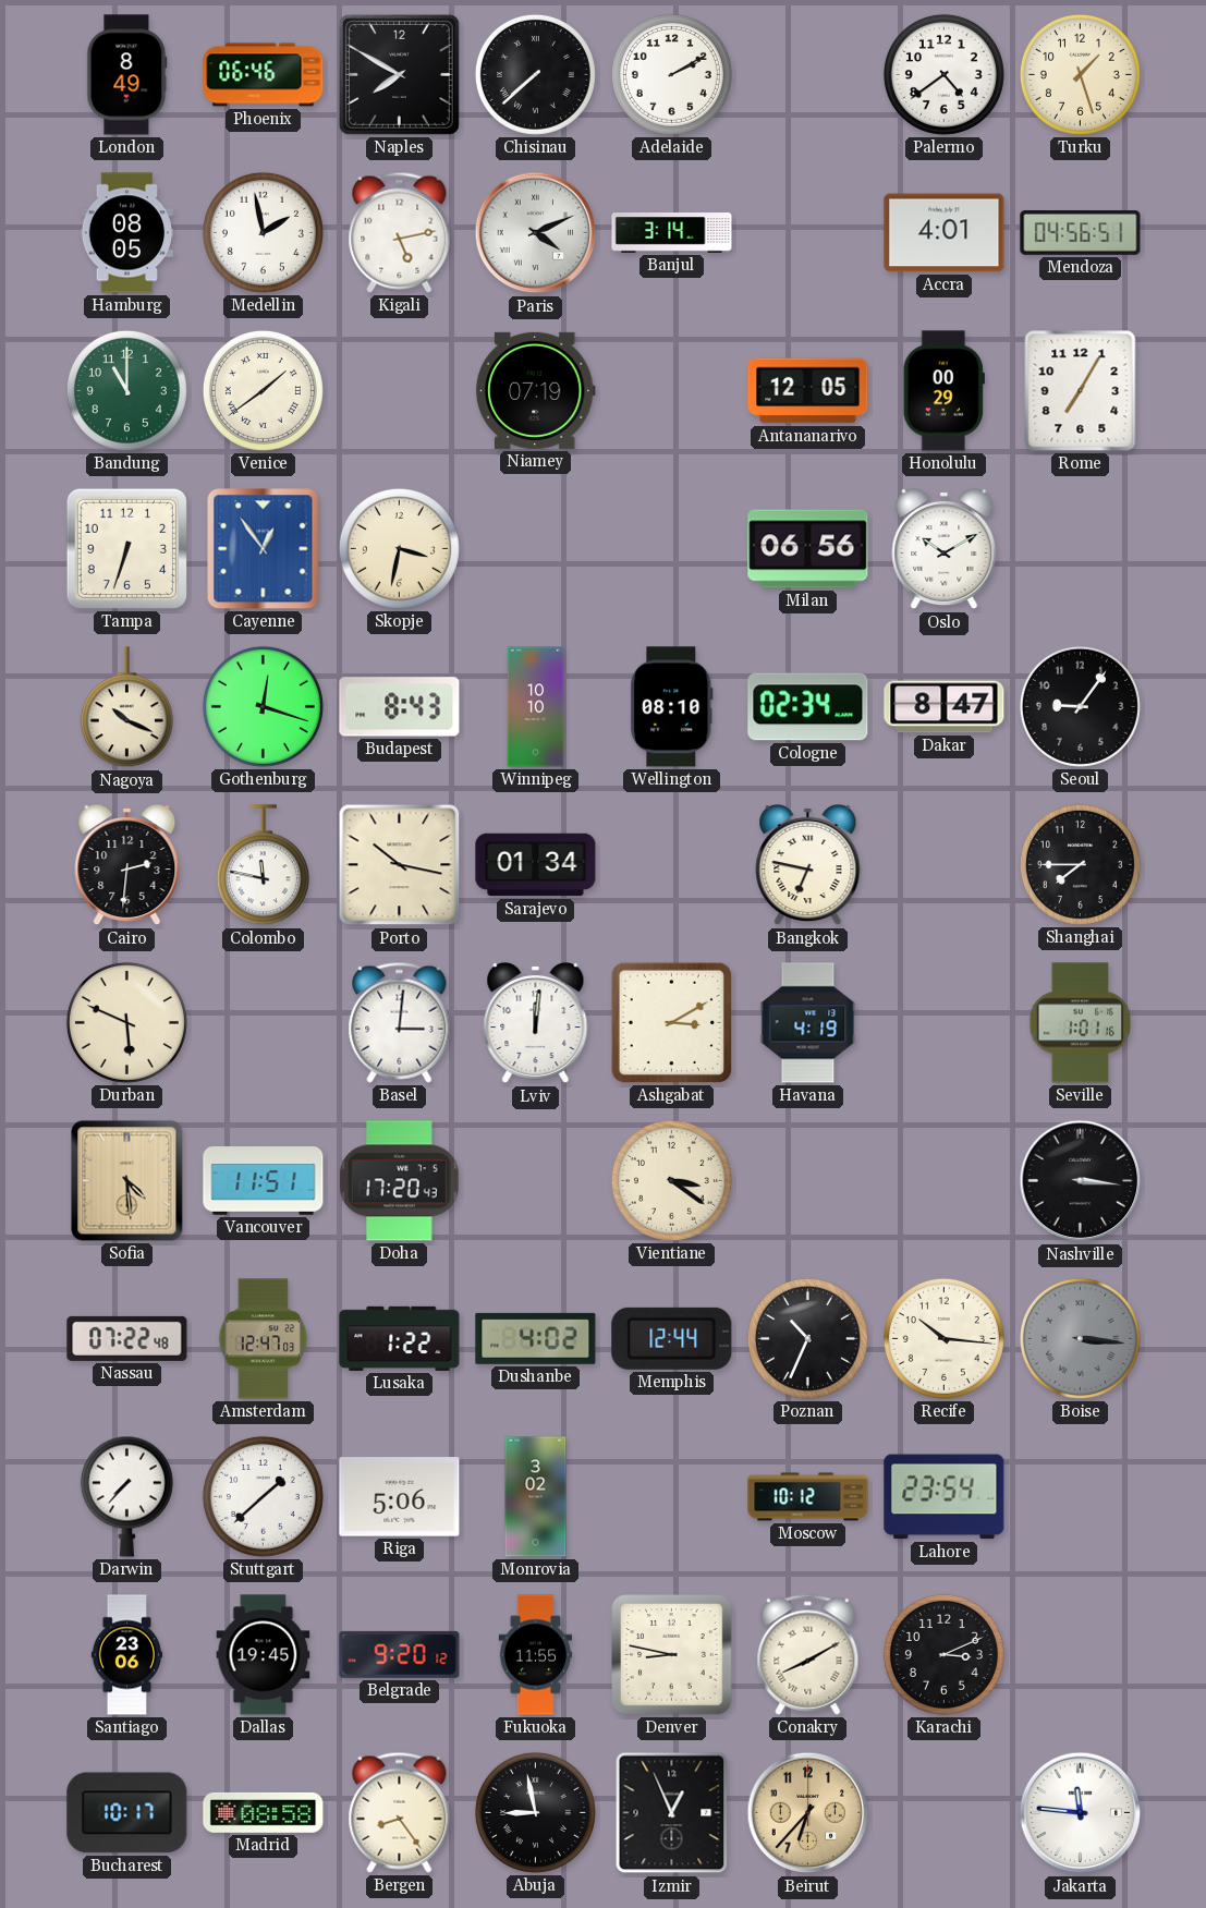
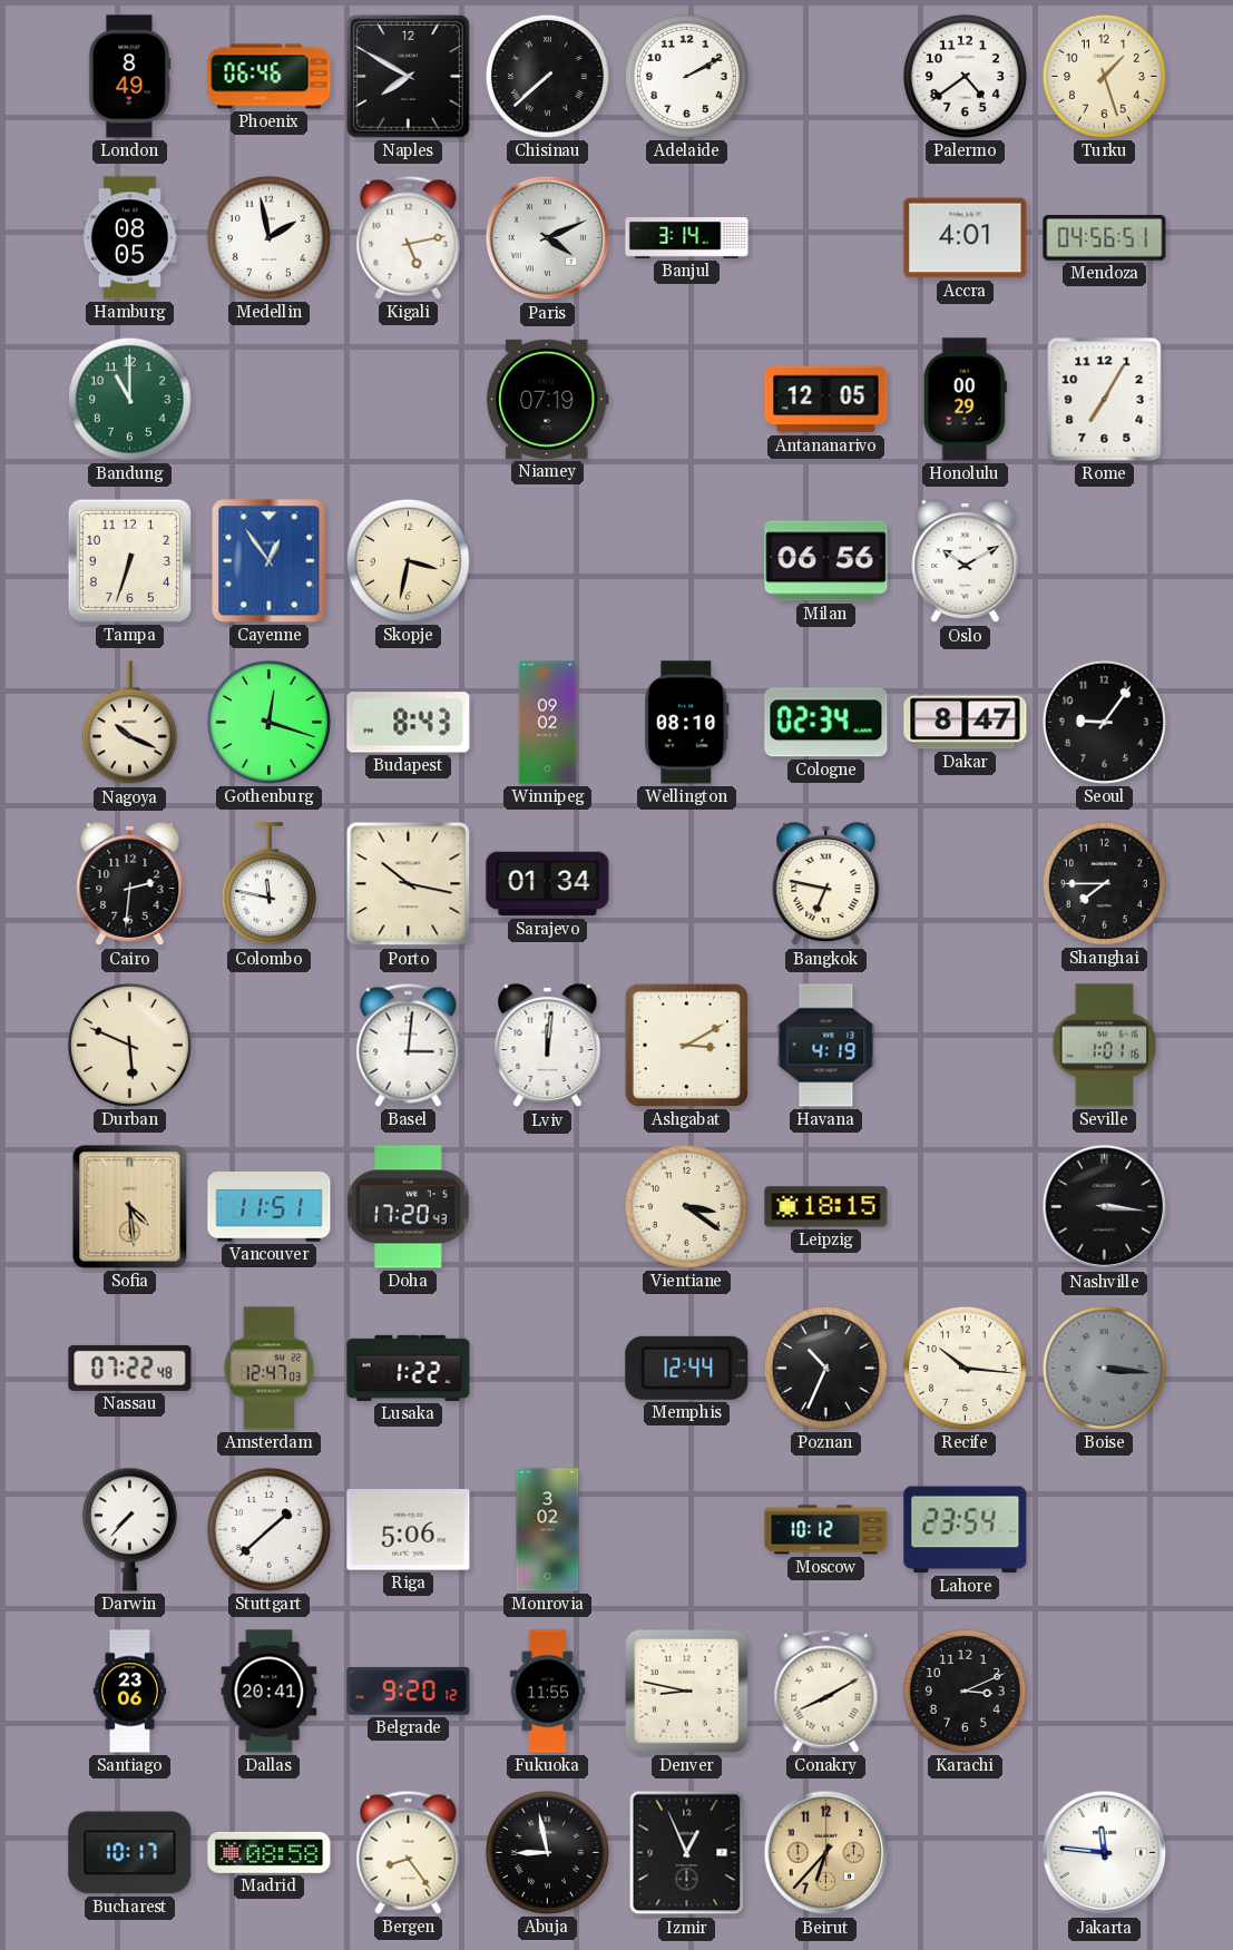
Venice: 1:39 -> none (263, 390)
Winnipeg: 10:10 -> 09:02 (548, 723)
Leipzig: none -> 18:15 (826, 1207)
Dushanbe: 4:02 -> none (536, 1338)
Dallas: 19:45 -> 20:41 (270, 1692)
